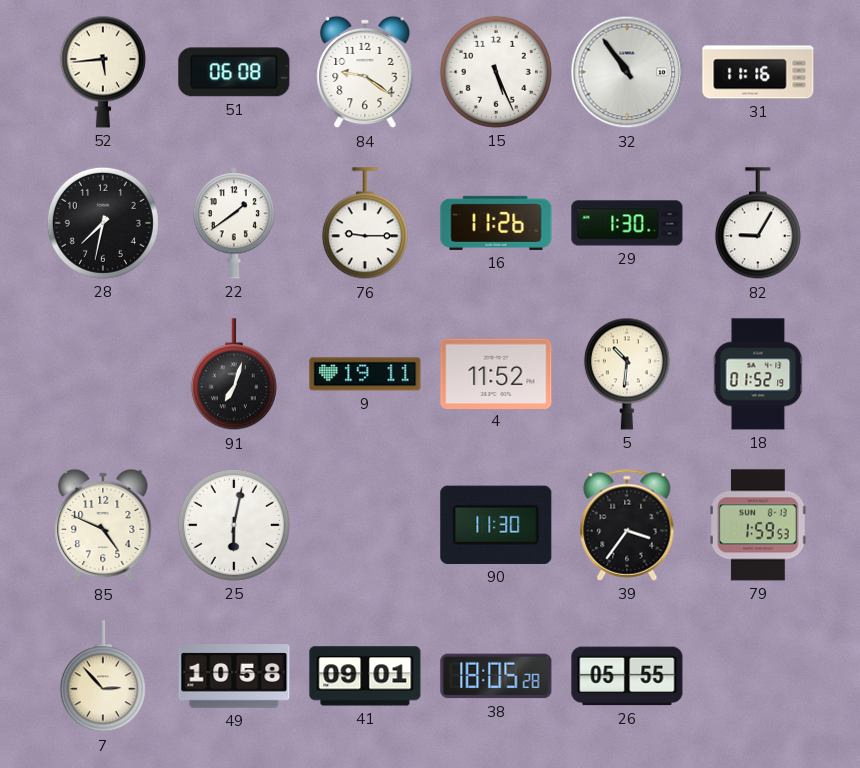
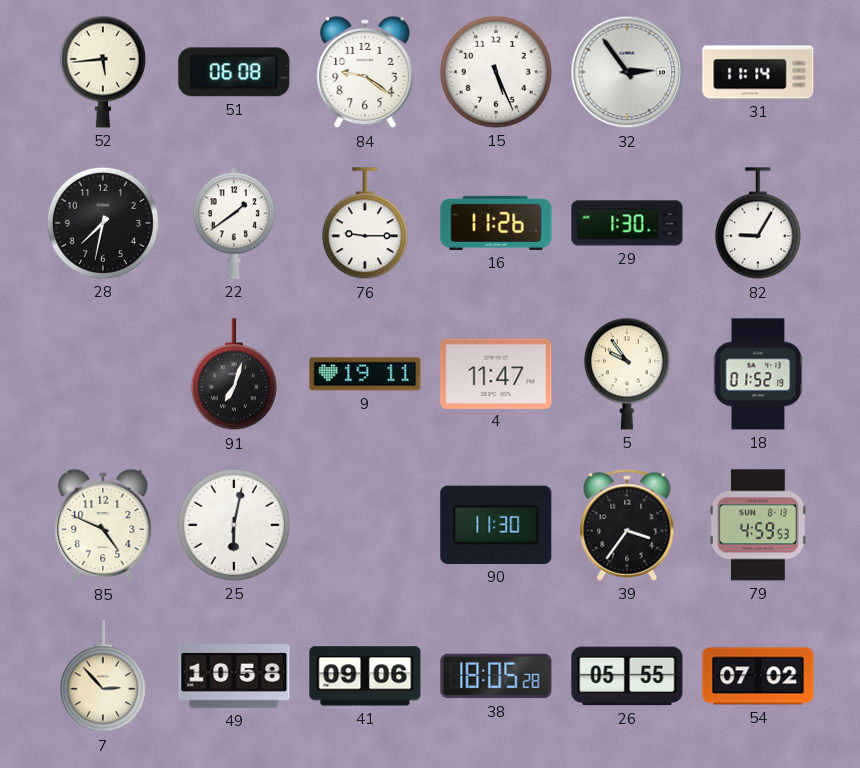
32: 10:54 -> 2:54 (627, 72)
31: 11:16 -> 11:14 (758, 72)
4: 11:52 -> 11:47 (496, 373)
5: 10:31 -> 9:54 (627, 374)
79: 1:59 -> 4:59 (759, 525)
41: 09:01 -> 09:06 (365, 676)
54: none -> 07:02 (758, 676)
